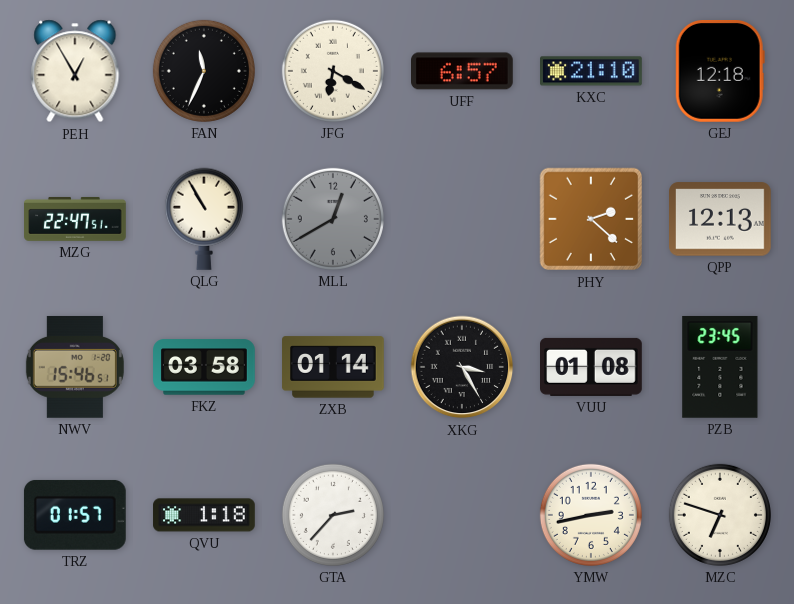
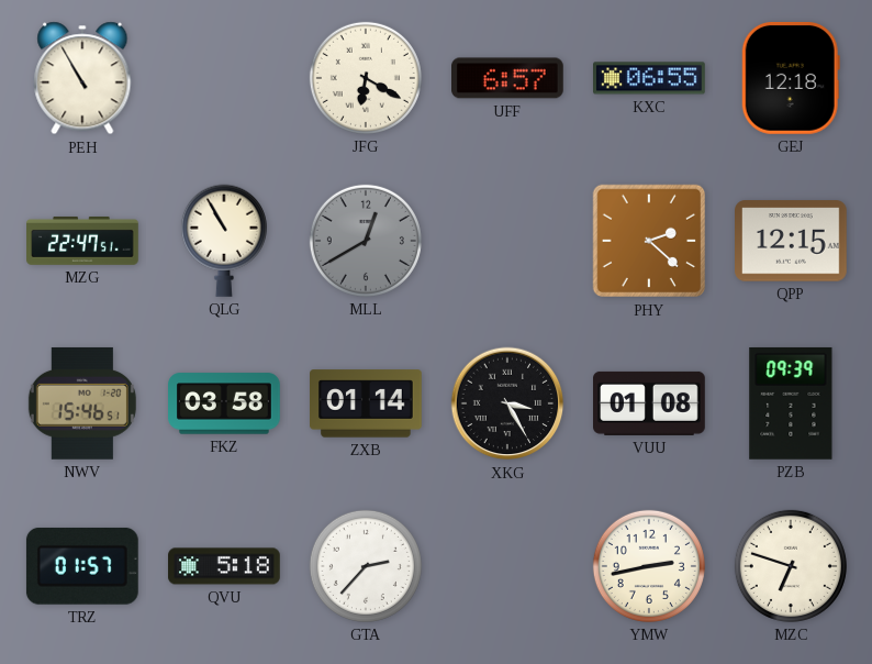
PEH: 12:55 -> 10:55 (82, 78)
FAN: 11:34 -> none (204, 71)
KXC: 21:10 -> 06:55 (650, 78)
QPP: 12:13 -> 12:15 (792, 241)
PZB: 23:45 -> 09:39 (791, 403)
QVU: 1:18 -> 5:18 (224, 566)
